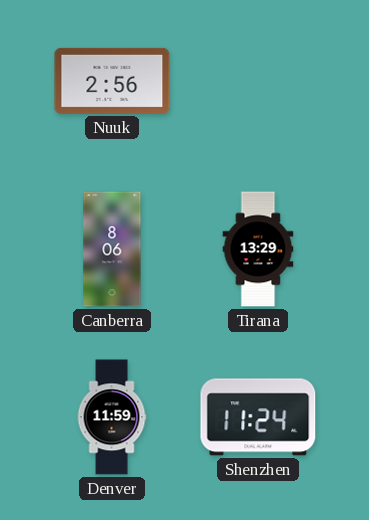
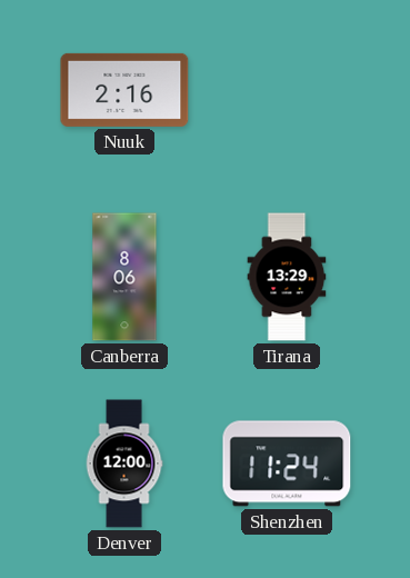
Nuuk: 2:56 -> 2:16 (124, 90)
Denver: 11:59 -> 12:00 (124, 464)
